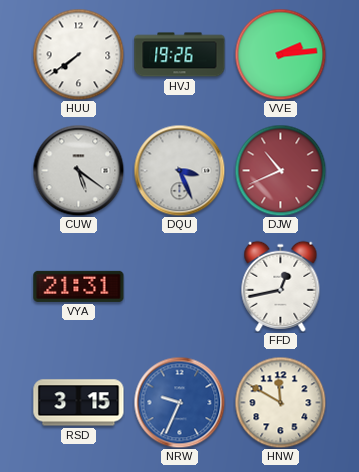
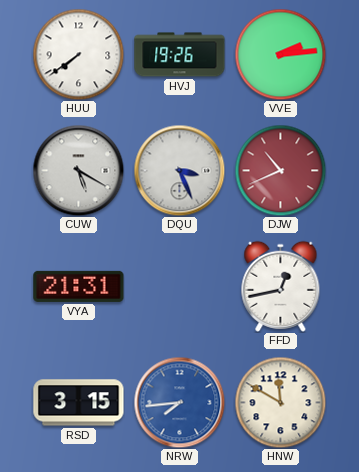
CUW: 5:21 -> 5:20 (78, 170)
NRW: 9:34 -> 7:44 (179, 402)
